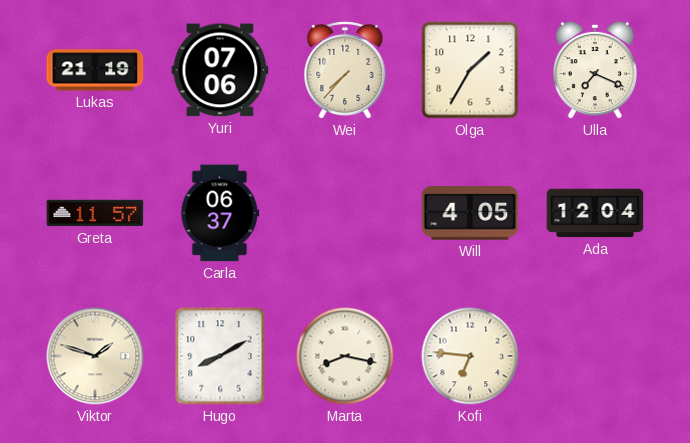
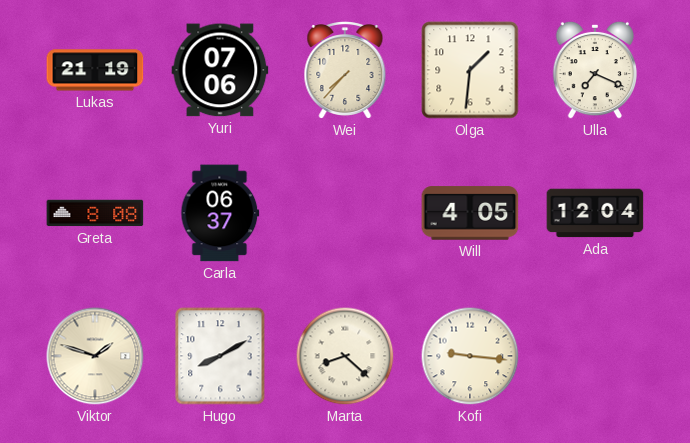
Olga: 1:35 -> 1:31 (470, 70)
Greta: 11:57 -> 8:08 (95, 213)
Marta: 8:17 -> 8:22 (345, 356)
Kofi: 6:46 -> 9:16 (470, 356)
